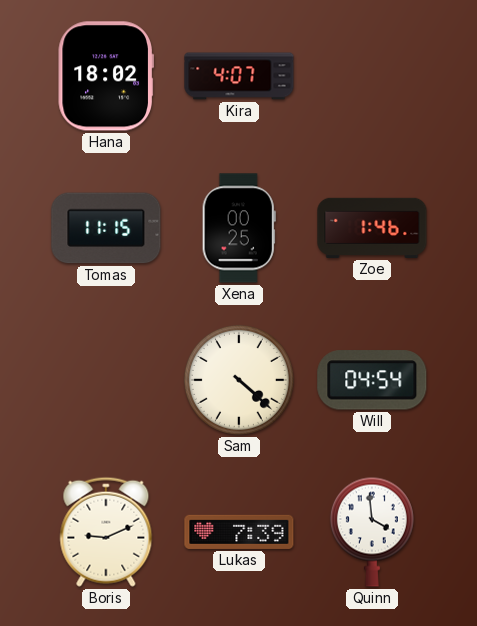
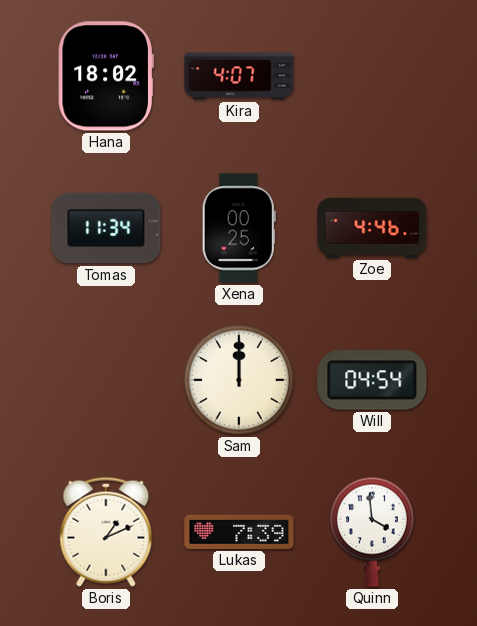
Tomas: 11:15 -> 11:34 (106, 228)
Zoe: 1:46 -> 4:46 (372, 228)
Sam: 4:22 -> 12:00 (239, 380)
Boris: 9:11 -> 1:11 (106, 532)
